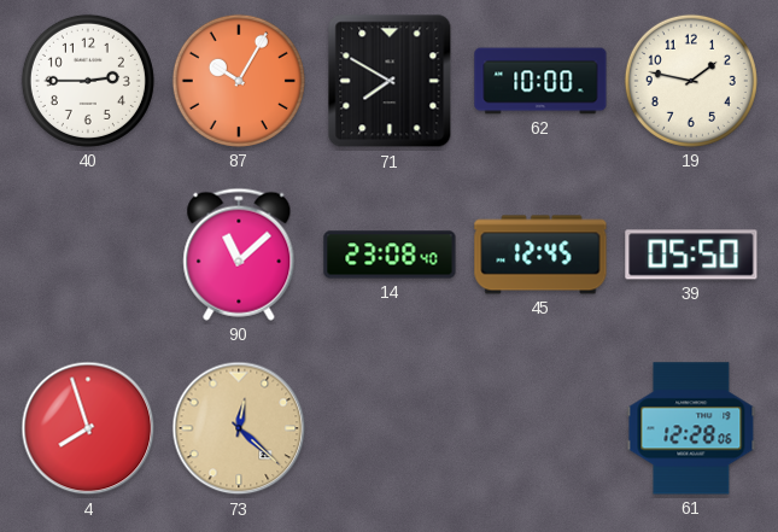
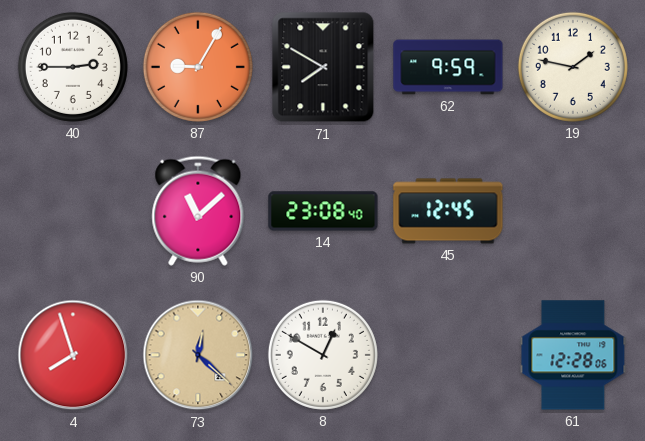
87: 10:05 -> 9:05 (198, 67)
62: 10:00 -> 9:59 (448, 67)
39: 05:50 -> none (691, 255)
8: none -> 12:50 (323, 355)
